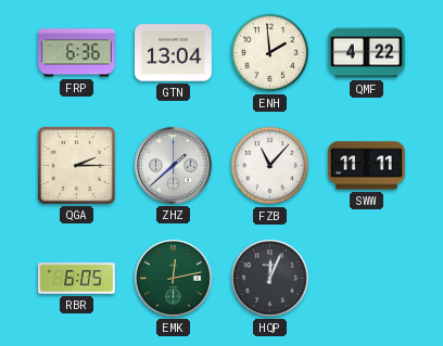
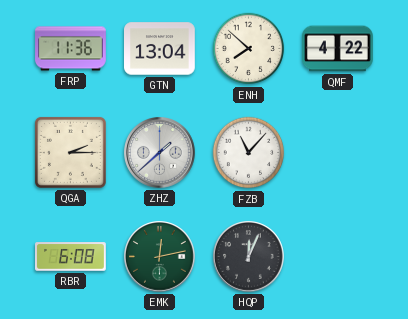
FRP: 6:36 -> 11:36 (71, 49)
ENH: 1:59 -> 7:52 (249, 49)
SWW: 11:11 -> none (367, 166)
RBR: 6:05 -> 6:08 (71, 257)
